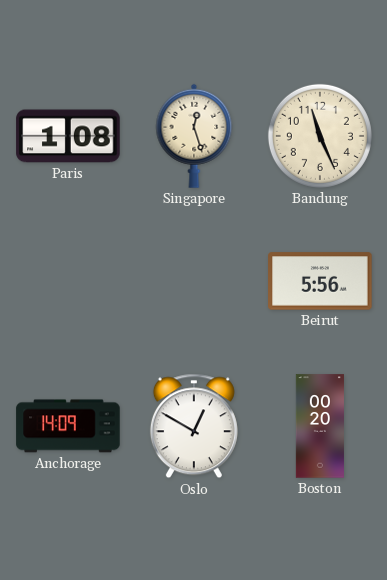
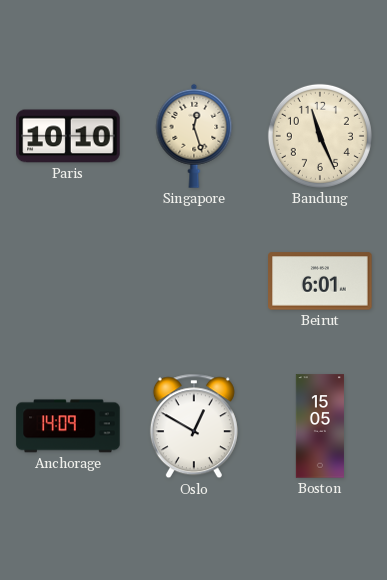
Paris: 1:08 -> 10:10 (68, 136)
Beirut: 5:56 -> 6:01 (320, 281)
Boston: 00:20 -> 15:05 (320, 426)
